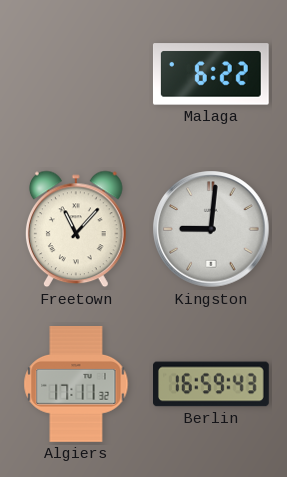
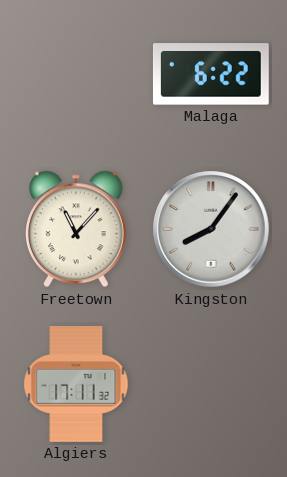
Kingston: 9:01 -> 8:06 (211, 229)
Berlin: 16:59 -> none (212, 384)
